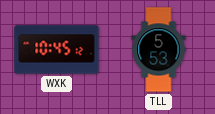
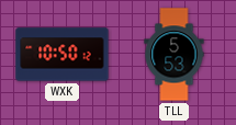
WXK: 10:45 -> 10:50 (63, 55)
